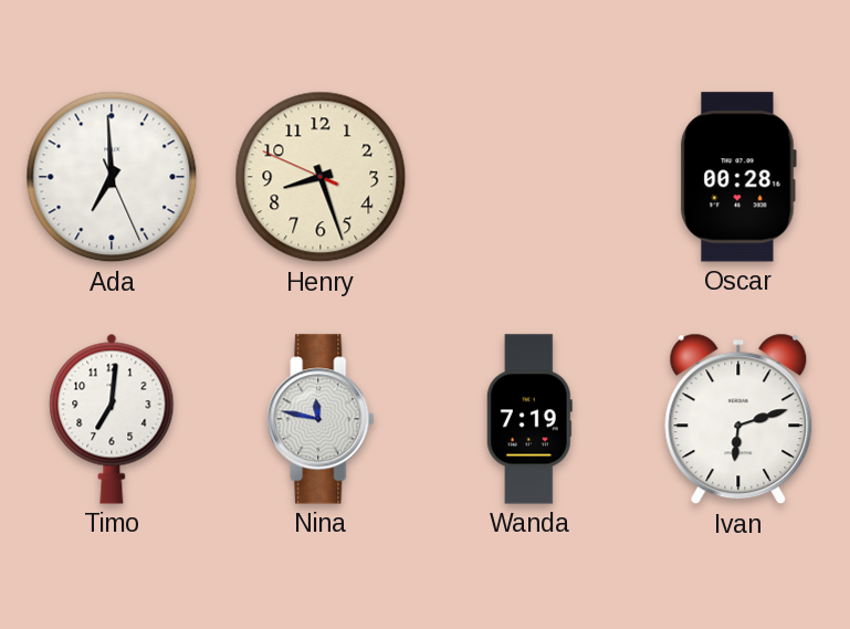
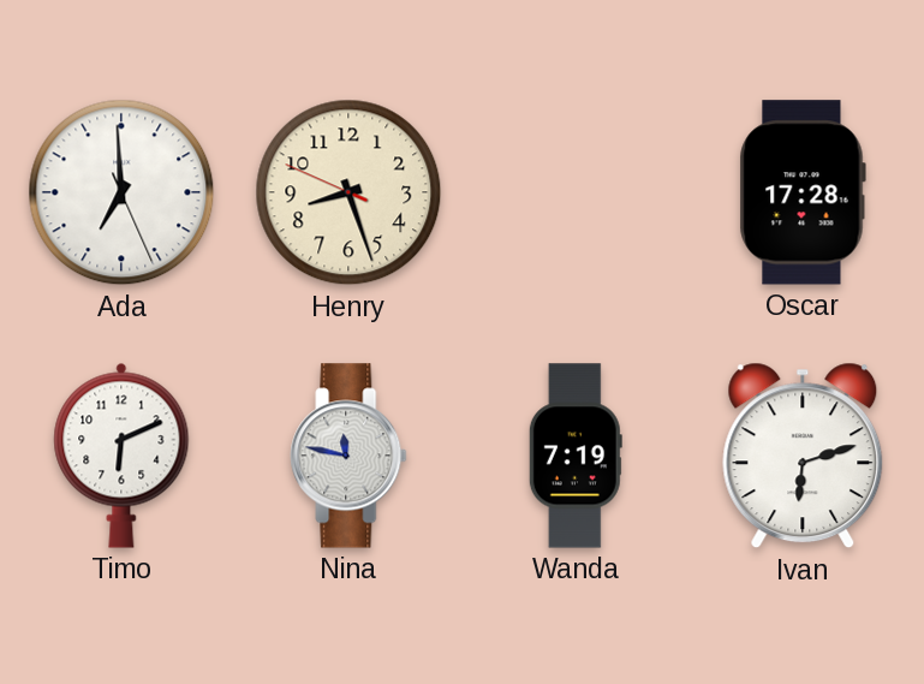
Oscar: 00:28 -> 17:28 (803, 192)
Timo: 7:01 -> 6:11 (121, 456)
